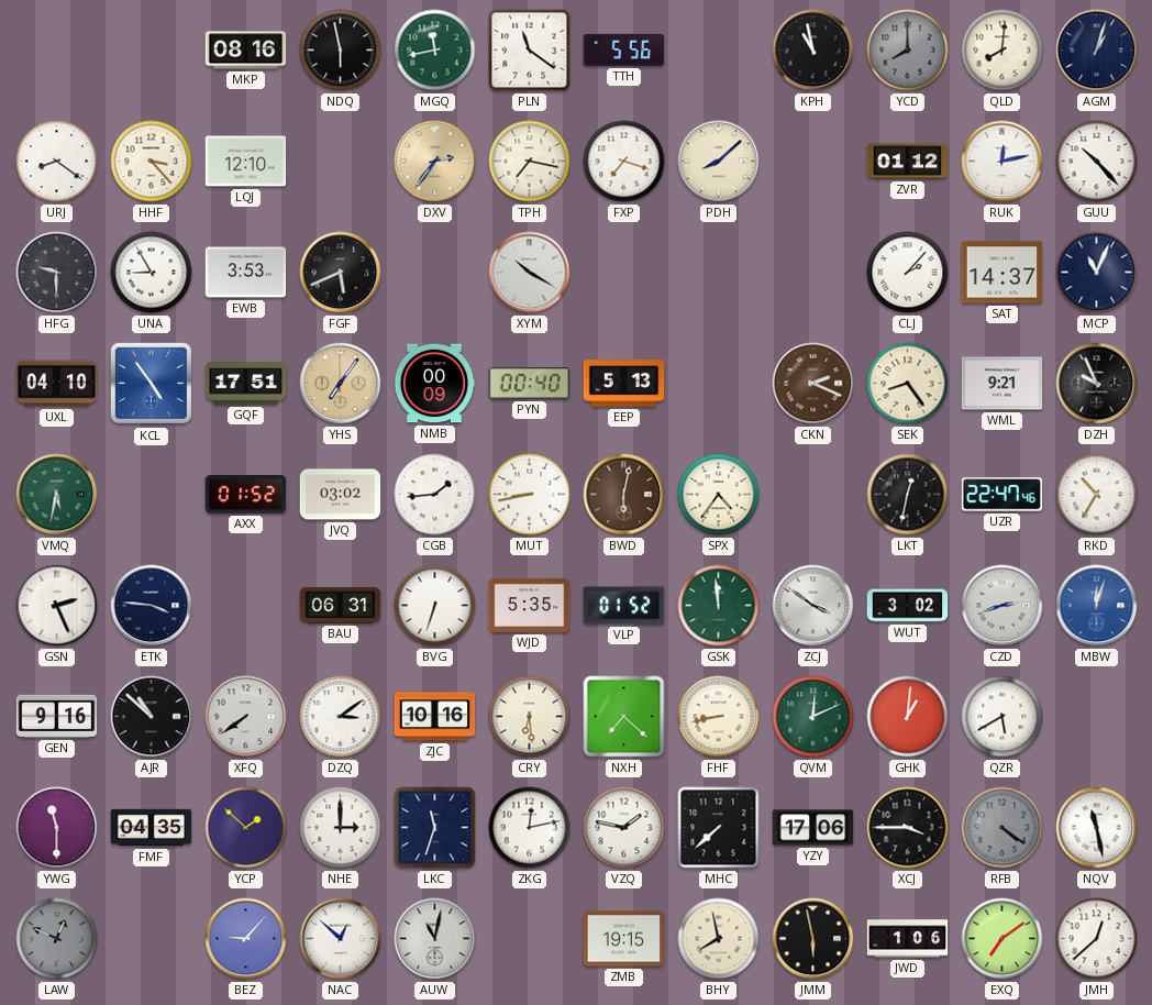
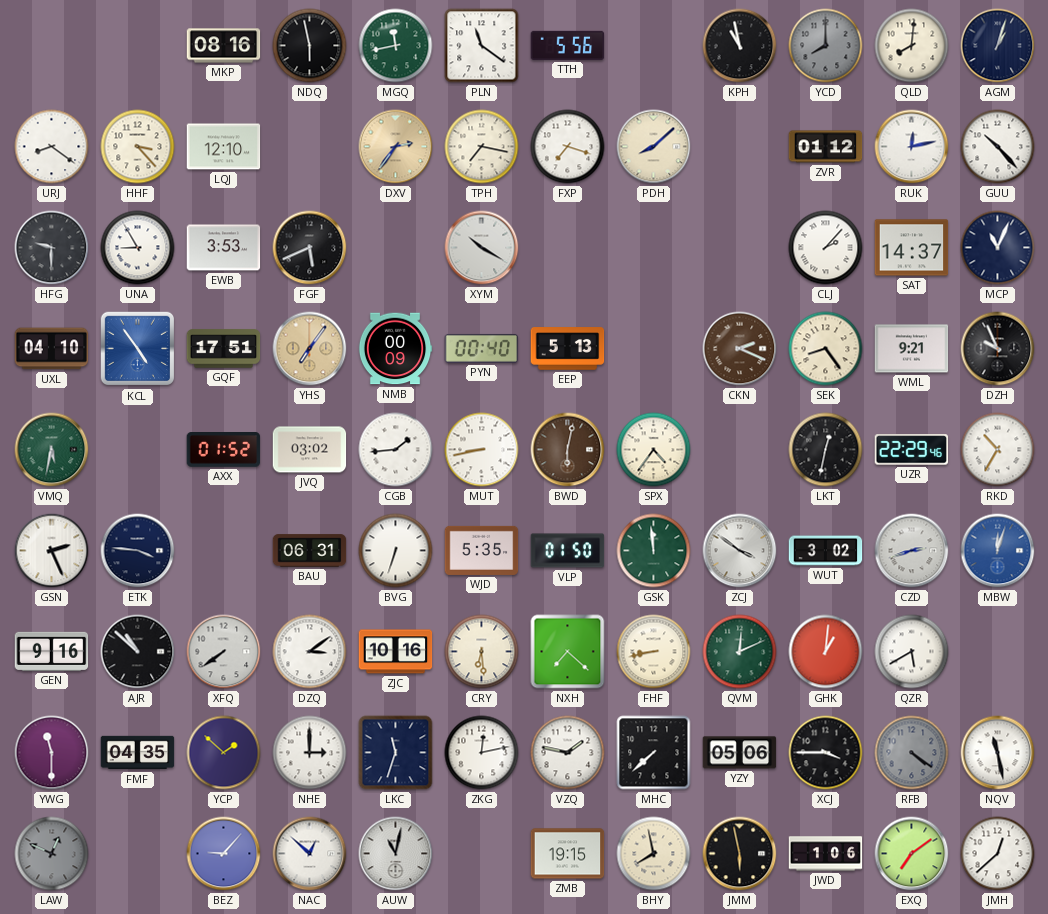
UZR: 22:47 -> 22:29 (912, 450)
VLP: 01:52 -> 01:50 (568, 551)
YZY: 17:06 -> 05:06 (740, 753)
